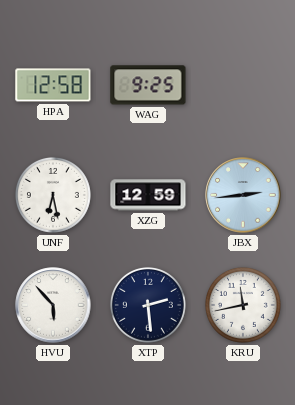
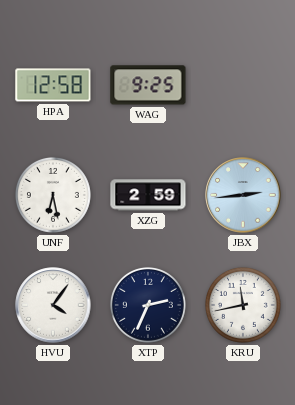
XZG: 12:59 -> 2:59 (148, 195)
HVU: 5:53 -> 4:06 (53, 305)
XTP: 2:29 -> 2:34 (148, 305)
